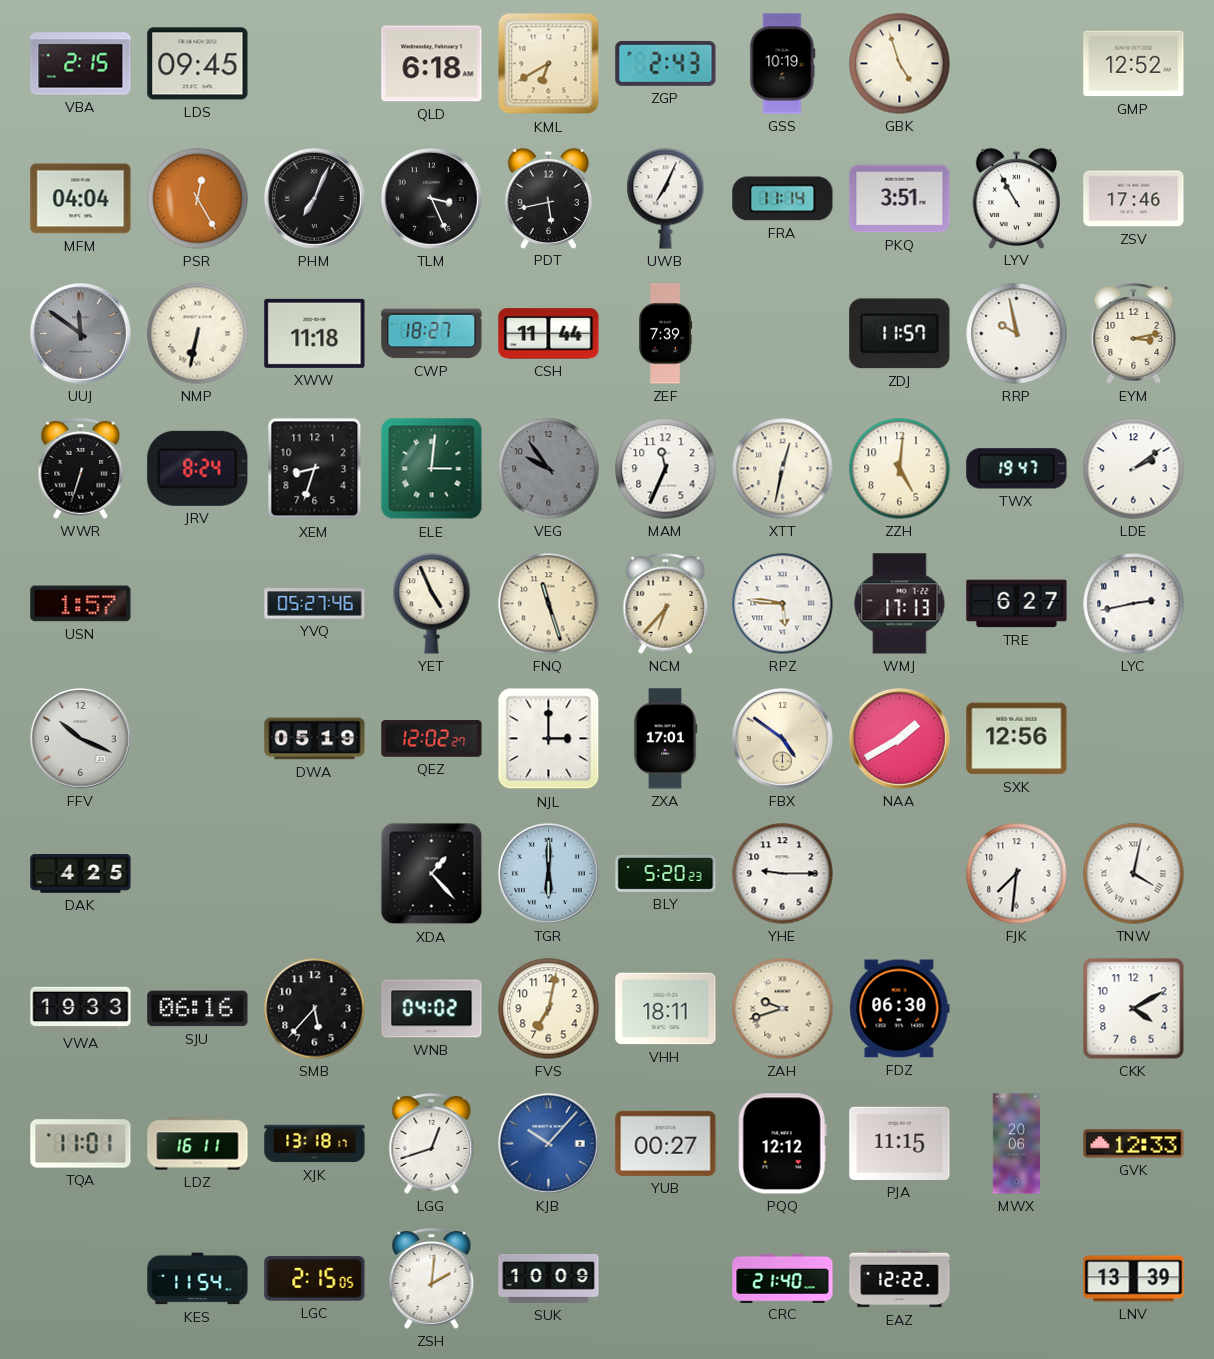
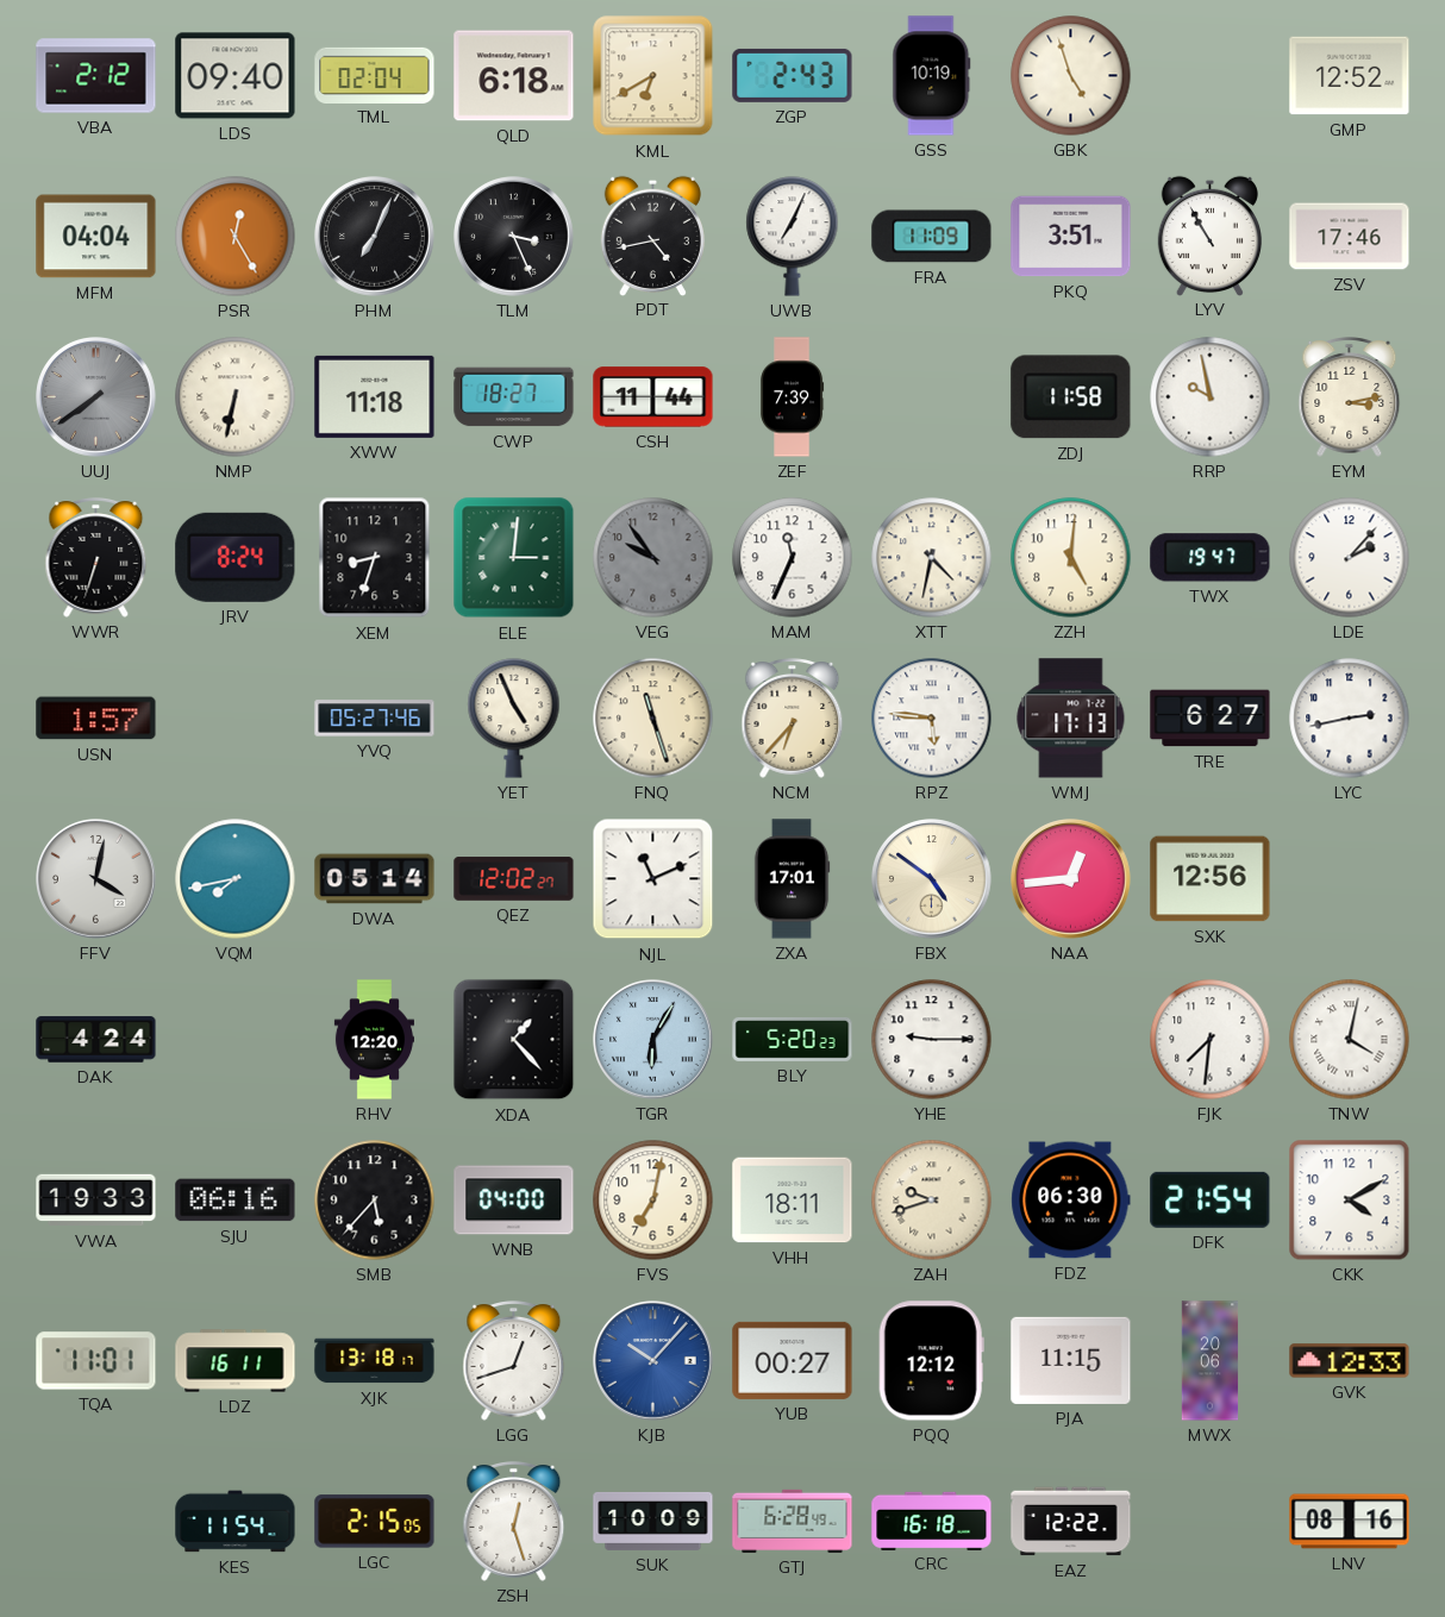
VBA: 2:15 -> 2:12 (96, 76)
LDS: 09:45 -> 09:40 (236, 76)
TML: none -> 02:04 (375, 75)
PDT: 5:43 -> 4:43 (652, 236)
FRA: 11:14 -> 11:09 (932, 237)
UUJ: 11:51 -> 7:39 (96, 397)
ZDJ: 11:57 -> 11:58 (1071, 397)
XTT: 12:32 -> 4:32 (932, 558)
LDE: 2:09 -> 2:07 (1350, 558)
FFV: 10:19 -> 4:02 (96, 879)
VQM: none -> 7:43 (236, 879)
DWA: 05:19 -> 05:14 (375, 879)
NJL: 3:00 -> 11:11 (653, 879)
NAA: 1:40 -> 12:44 (1071, 879)
DAK: 4:25 -> 4:24 (96, 1040)
RHV: none -> 12:20 (374, 1040)
TGR: 6:00 -> 6:05 (653, 1040)
WNB: 04:02 -> 04:00 (514, 1201)
DFK: none -> 21:54 (1211, 1199)
ZSH: 2:01 -> 12:27 (514, 1522)
GTJ: none -> 6:28 (793, 1521)
CRC: 21:40 -> 16:18 (932, 1521)
LNV: 13:39 -> 08:16 (1350, 1522)
